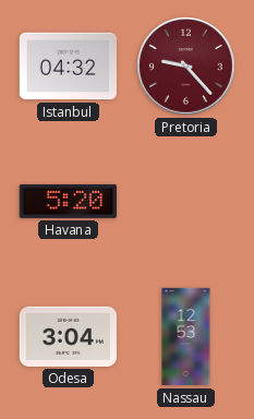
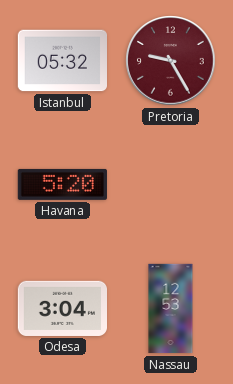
Istanbul: 04:32 -> 05:32 (62, 61)
Pretoria: 9:23 -> 9:25 (171, 61)
